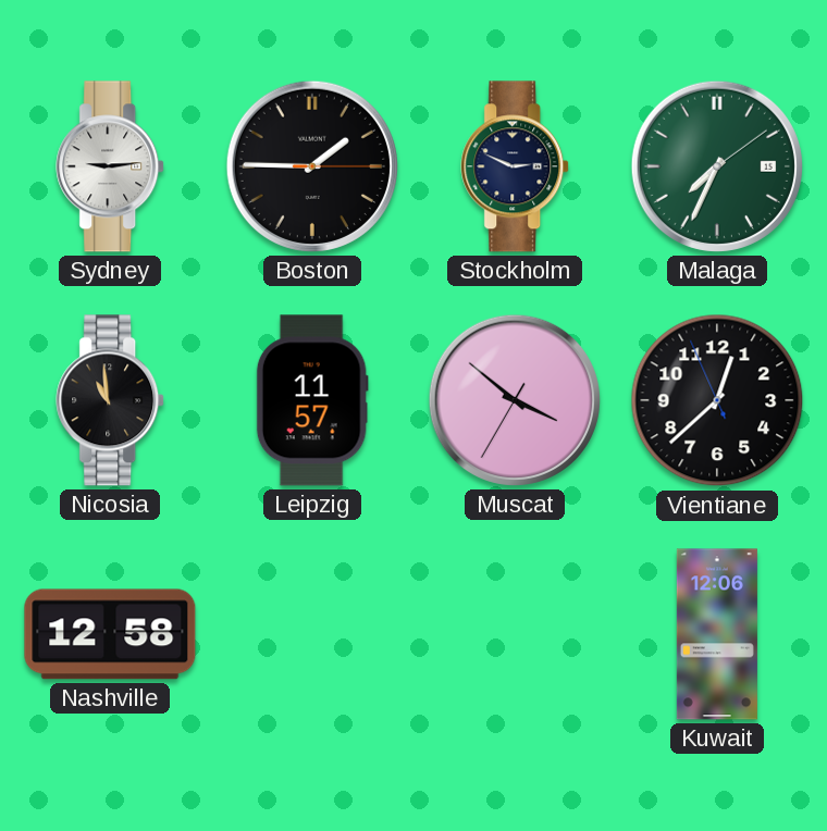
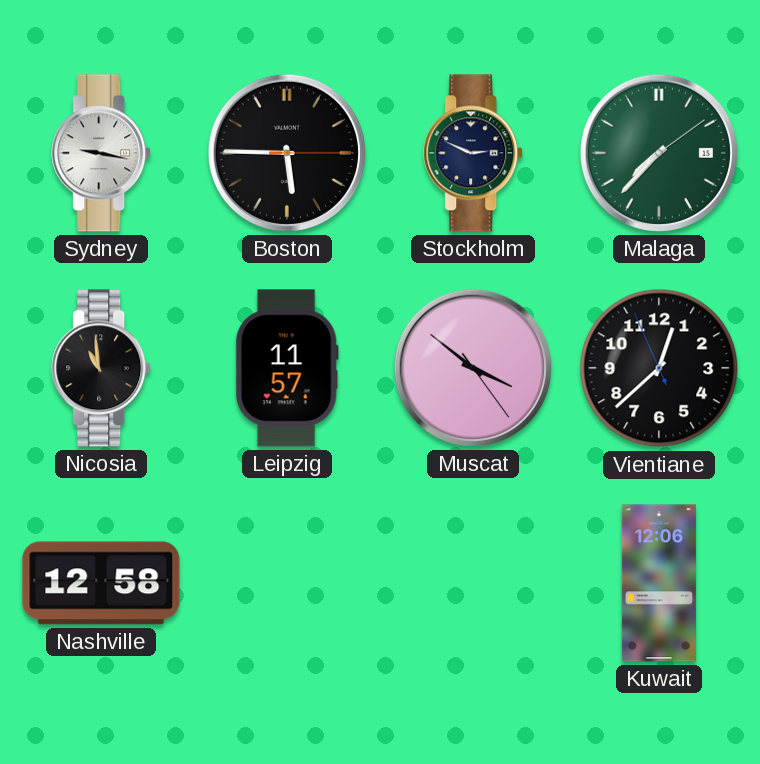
Sydney: 9:14 -> 9:17 (102, 153)
Boston: 1:45 -> 5:45 (287, 153)
Malaga: 7:34 -> 7:37 (659, 153)
Muscat: 3:51:35 -> 3:51:24 (473, 368)
